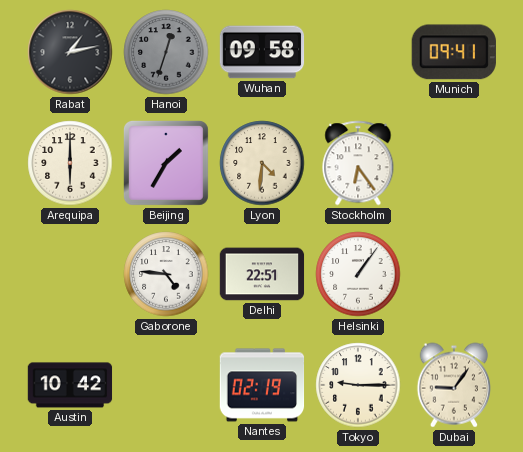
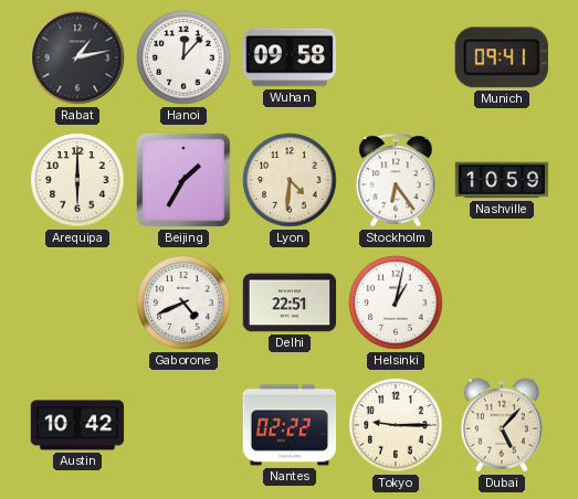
Hanoi: 12:33 -> 12:07 (183, 57)
Hanoi dial: grey -> white (183, 57)
Nashville: none -> 10:59 (502, 180)
Gaborone: 4:46 -> 4:41 (183, 302)
Helsinki: 1:06 -> 1:02 (396, 302)
Nantes: 02:19 -> 02:22 (290, 425)
Dubai: 9:06 -> 5:07 (501, 425)
